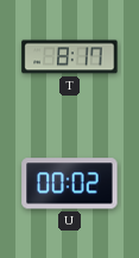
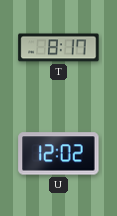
U: 00:02 -> 12:02 (59, 154)
